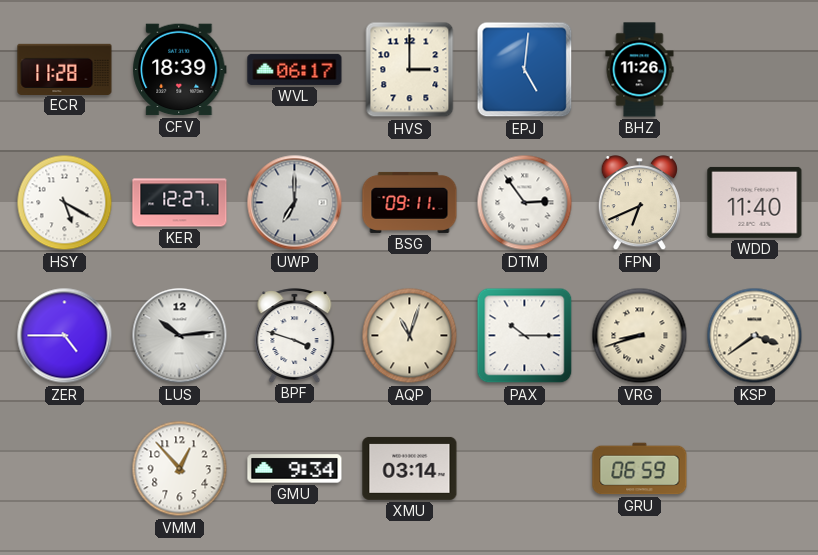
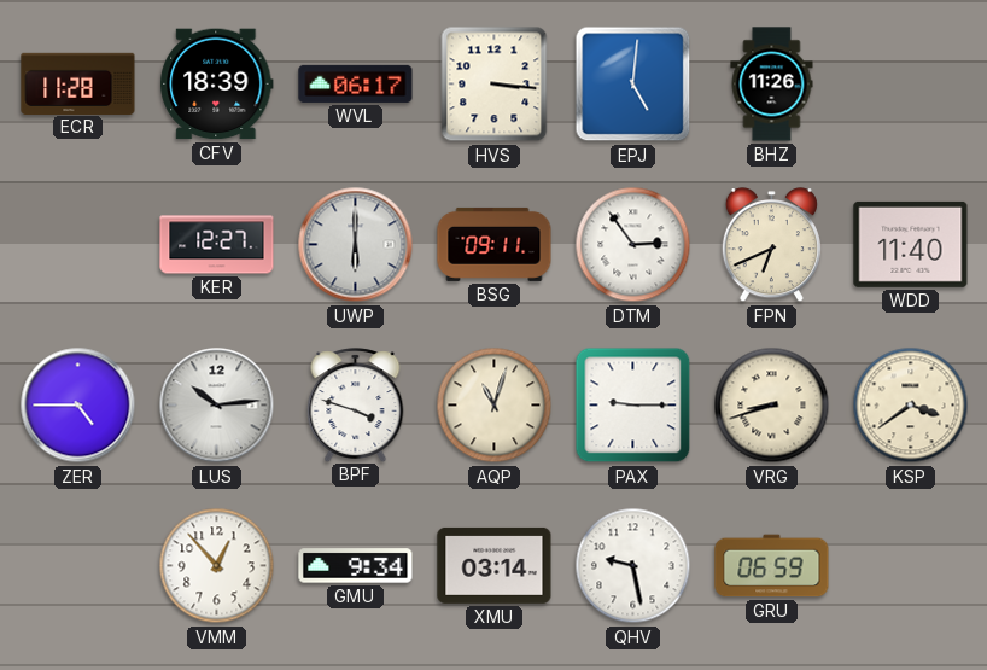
HVS: 3:00 -> 3:16 (495, 85)
HSY: 5:20 -> none (65, 203)
UWP: 7:00 -> 6:00 (356, 245)
PAX: 10:15 -> 9:15 (633, 406)
QHV: none -> 9:28 (633, 566)
